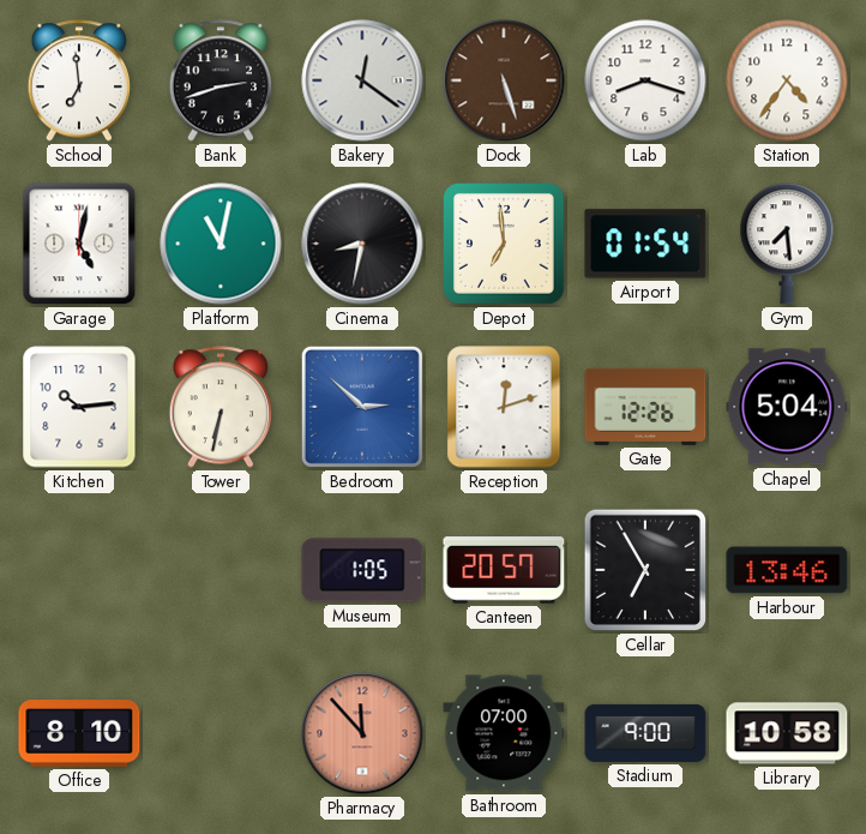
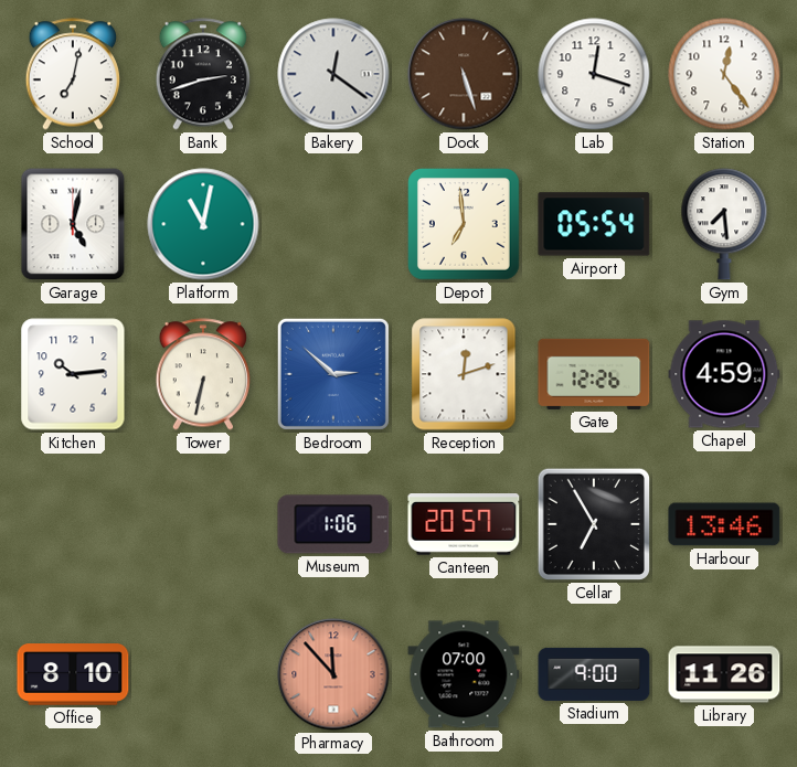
School: 6:59 -> 7:02 (72, 74)
Lab: 8:18 -> 12:18 (594, 74)
Station: 4:36 -> 12:24 (724, 74)
Cinema: 8:32 -> none (362, 244)
Airport: 01:54 -> 05:54 (594, 224)
Chapel: 5:04 -> 4:59 (724, 374)
Museum: 1:05 -> 1:06 (333, 524)
Library: 10:58 -> 11:26 (724, 674)
